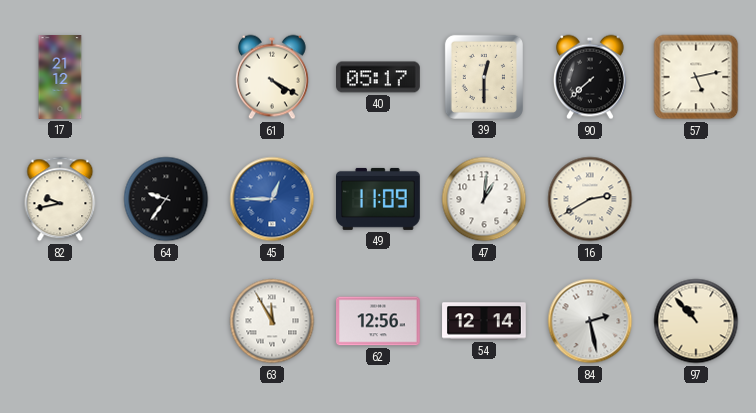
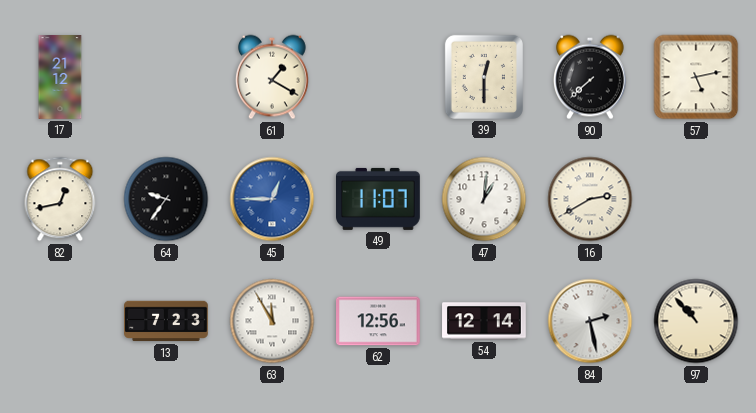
61: 4:20 -> 1:20 (272, 77)
40: 05:17 -> none (379, 77)
82: 9:43 -> 12:43 (60, 199)
49: 11:09 -> 11:07 (379, 199)
13: none -> 7:23 (166, 321)
